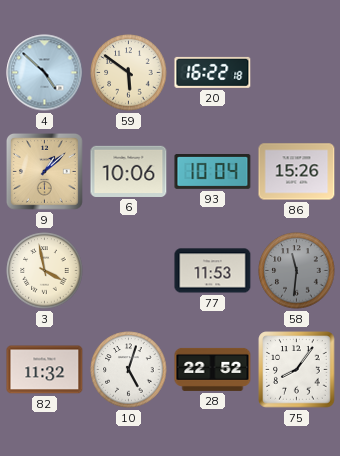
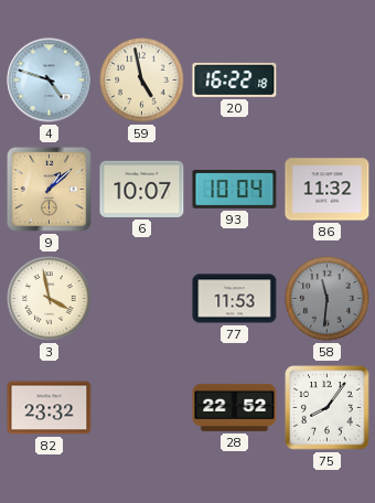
4: 4:52 -> 4:48 (50, 81)
59: 5:51 -> 4:58 (142, 81)
6: 10:06 -> 10:07 (142, 189)
86: 15:26 -> 11:32 (328, 190)
82: 11:32 -> 23:32 (50, 408)
10: 5:03 -> none (129, 370)
